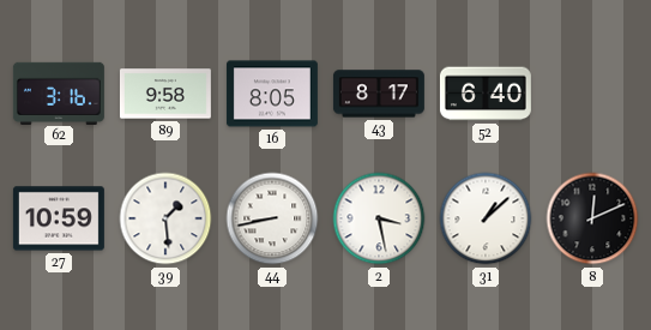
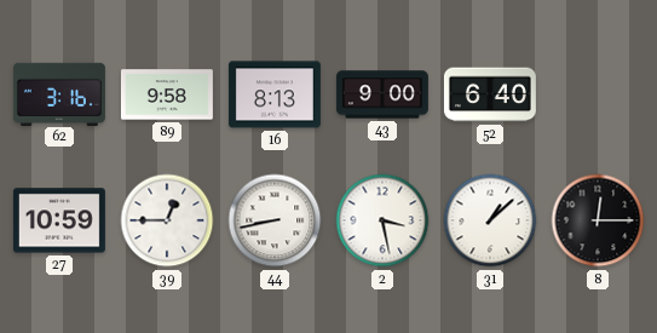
16: 8:05 -> 8:13 (275, 94)
43: 8:17 -> 9:00 (382, 94)
39: 1:29 -> 12:45 (167, 220)
8: 12:11 -> 12:15 (598, 220)
